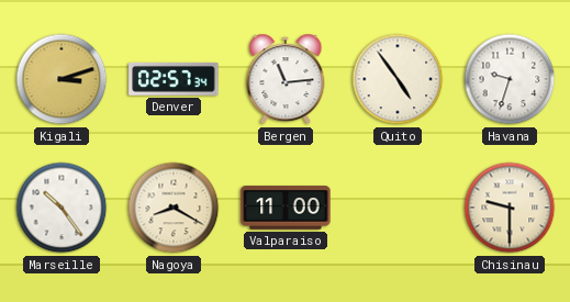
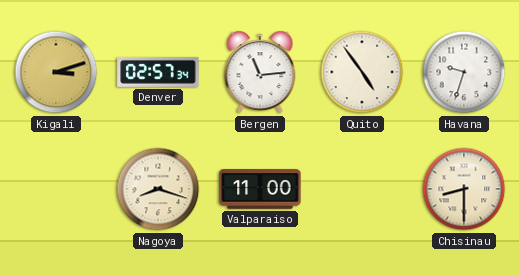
Marseille: 10:24 -> none (62, 208)
Nagoya: 8:20 -> 8:18 (158, 189)
Chisinau: 9:30 -> 8:30 (464, 189)
